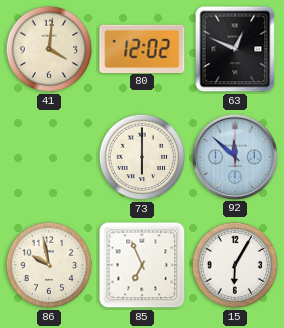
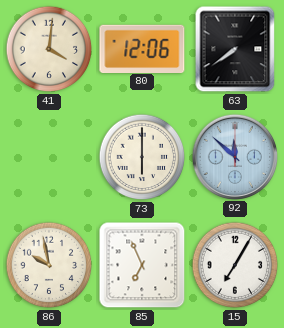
80: 12:02 -> 12:06 (142, 48)
63: 12:49 -> 7:39 (235, 49)
15: 6:05 -> 7:05 (235, 265)
